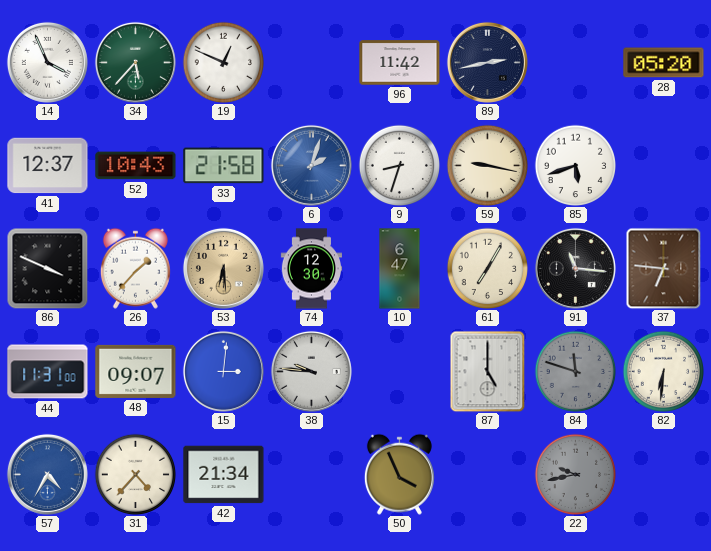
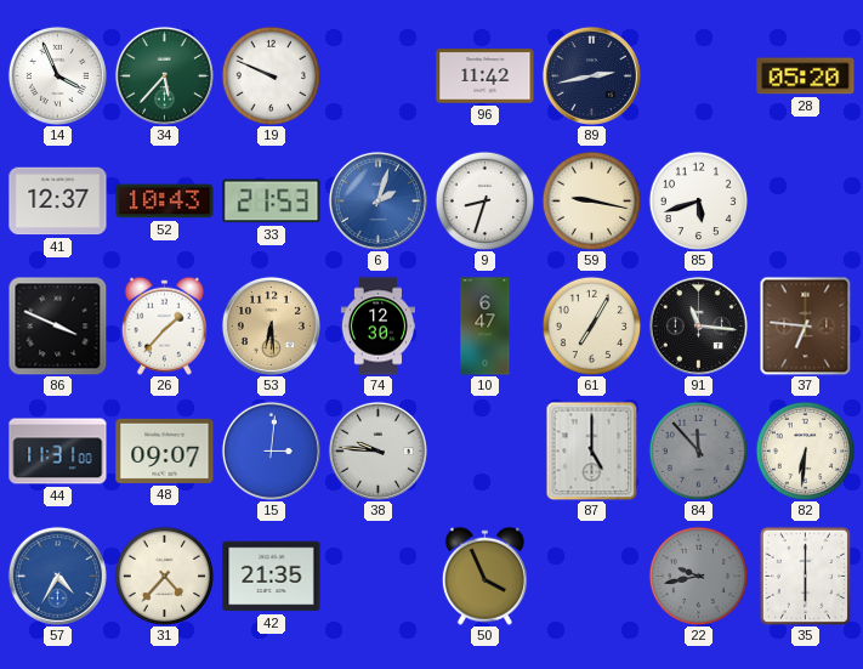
19: 12:49 -> 9:49 (271, 75)
33: 21:58 -> 21:53 (272, 202)
84: 11:48 -> 11:53 (698, 450)
42: 21:34 -> 21:35 (272, 577)
35: none -> 6:00 (805, 576)
